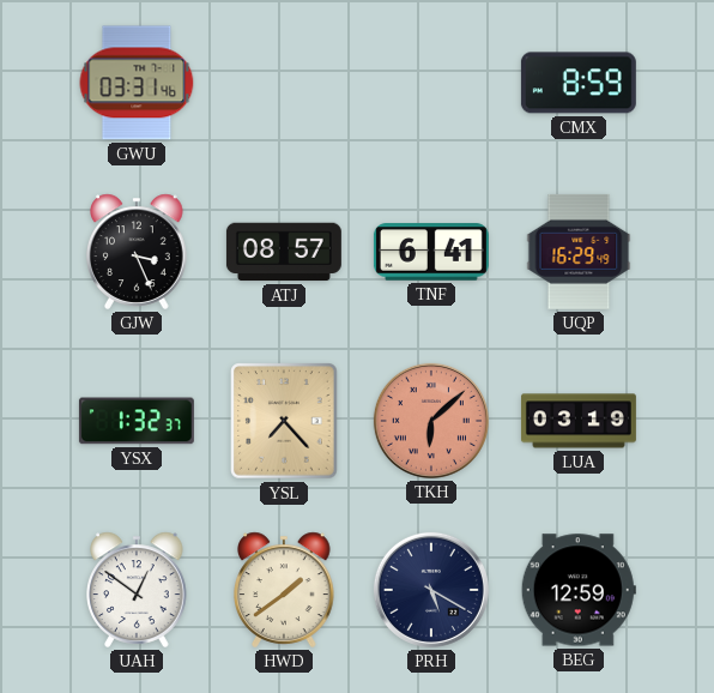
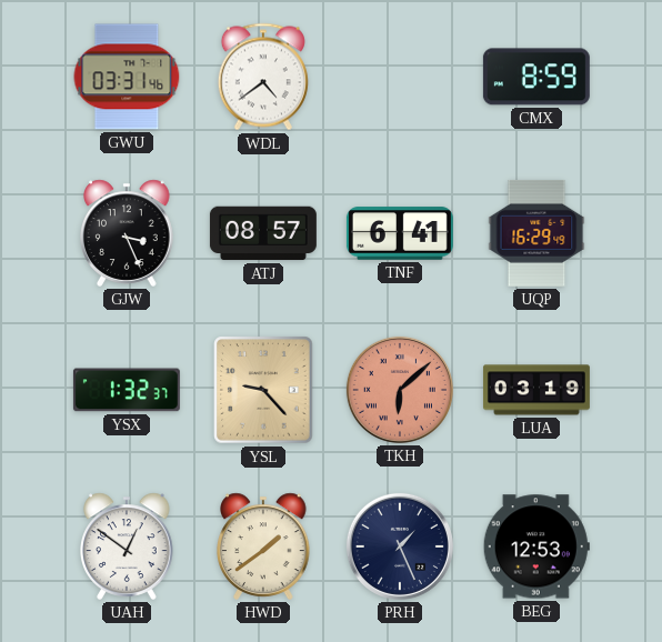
WDL: none -> 4:39 (263, 77)
YSL: 7:23 -> 9:23 (263, 390)
PRH: 5:20 -> 1:26 (400, 546)
BEG: 12:59 -> 12:53 (536, 546)
